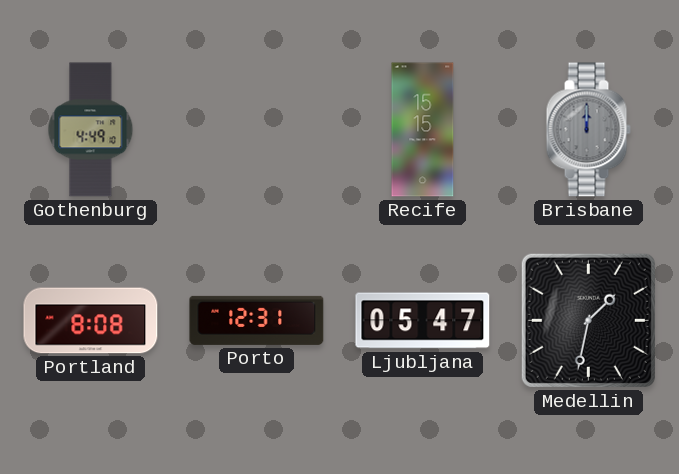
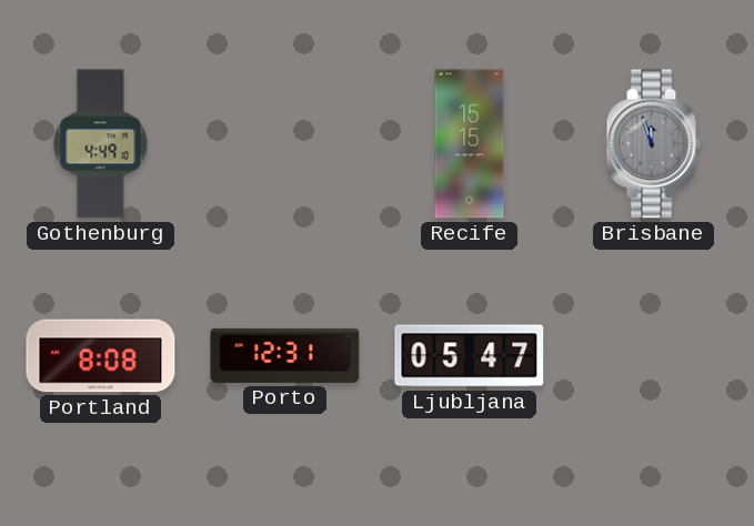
Brisbane: 12:00 -> 11:57 (653, 144)
Medellin: 1:32 -> none (588, 320)
